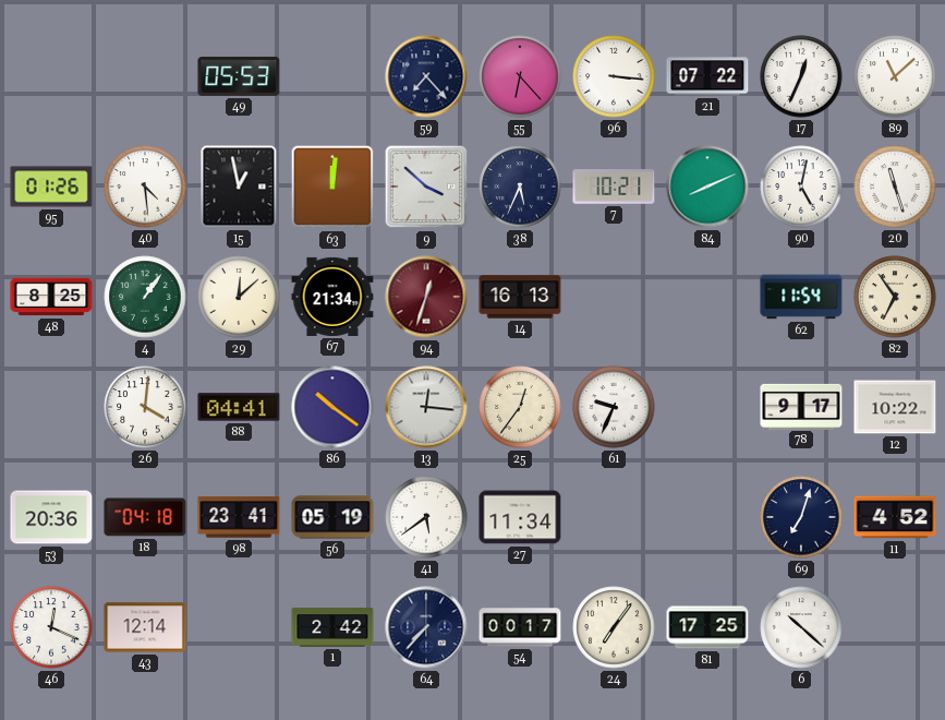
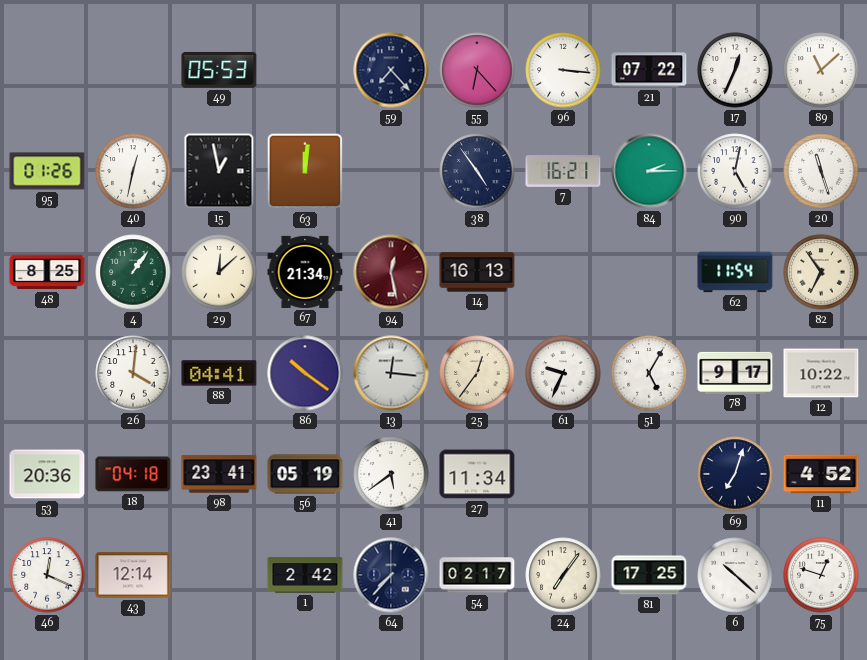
40: 4:29 -> 12:32 (133, 171)
9: 3:52 -> none (426, 187)
38: 5:34 -> 4:54 (477, 171)
7: 10:21 -> 16:21 (563, 171)
84: 8:11 -> 2:15 (649, 171)
94: 12:33 -> 12:28 (391, 272)
51: none -> 5:05 (649, 373)
54: 00:17 -> 02:17 (477, 575)
75: none -> 12:48 (821, 575)
